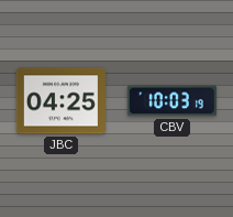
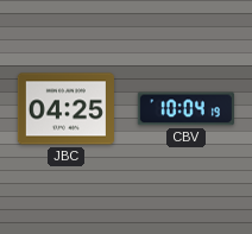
CBV: 10:03 -> 10:04 (185, 109)
